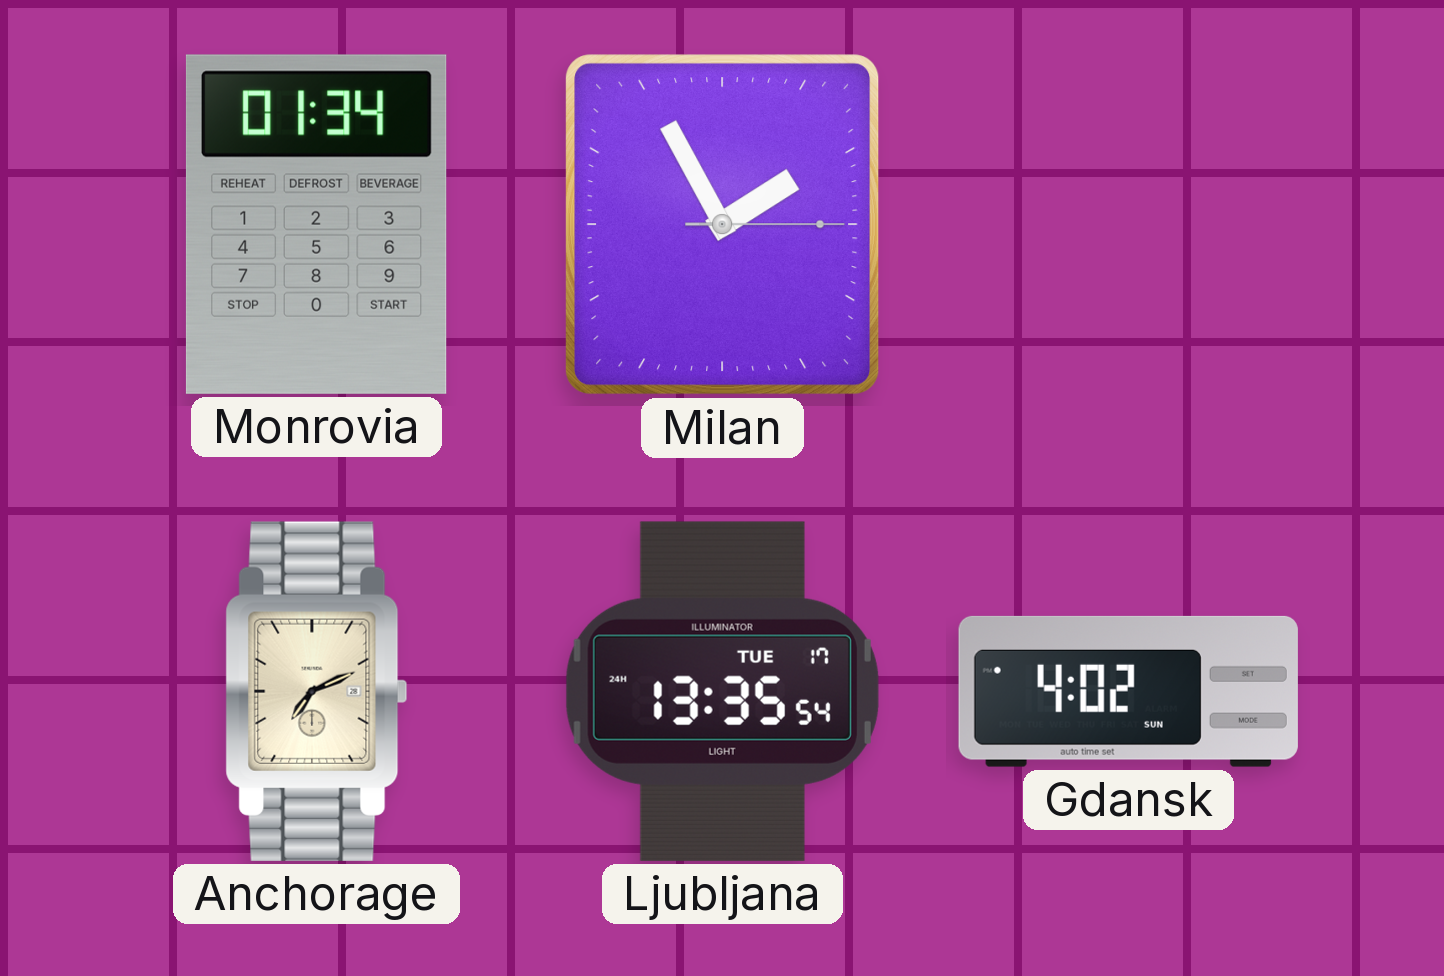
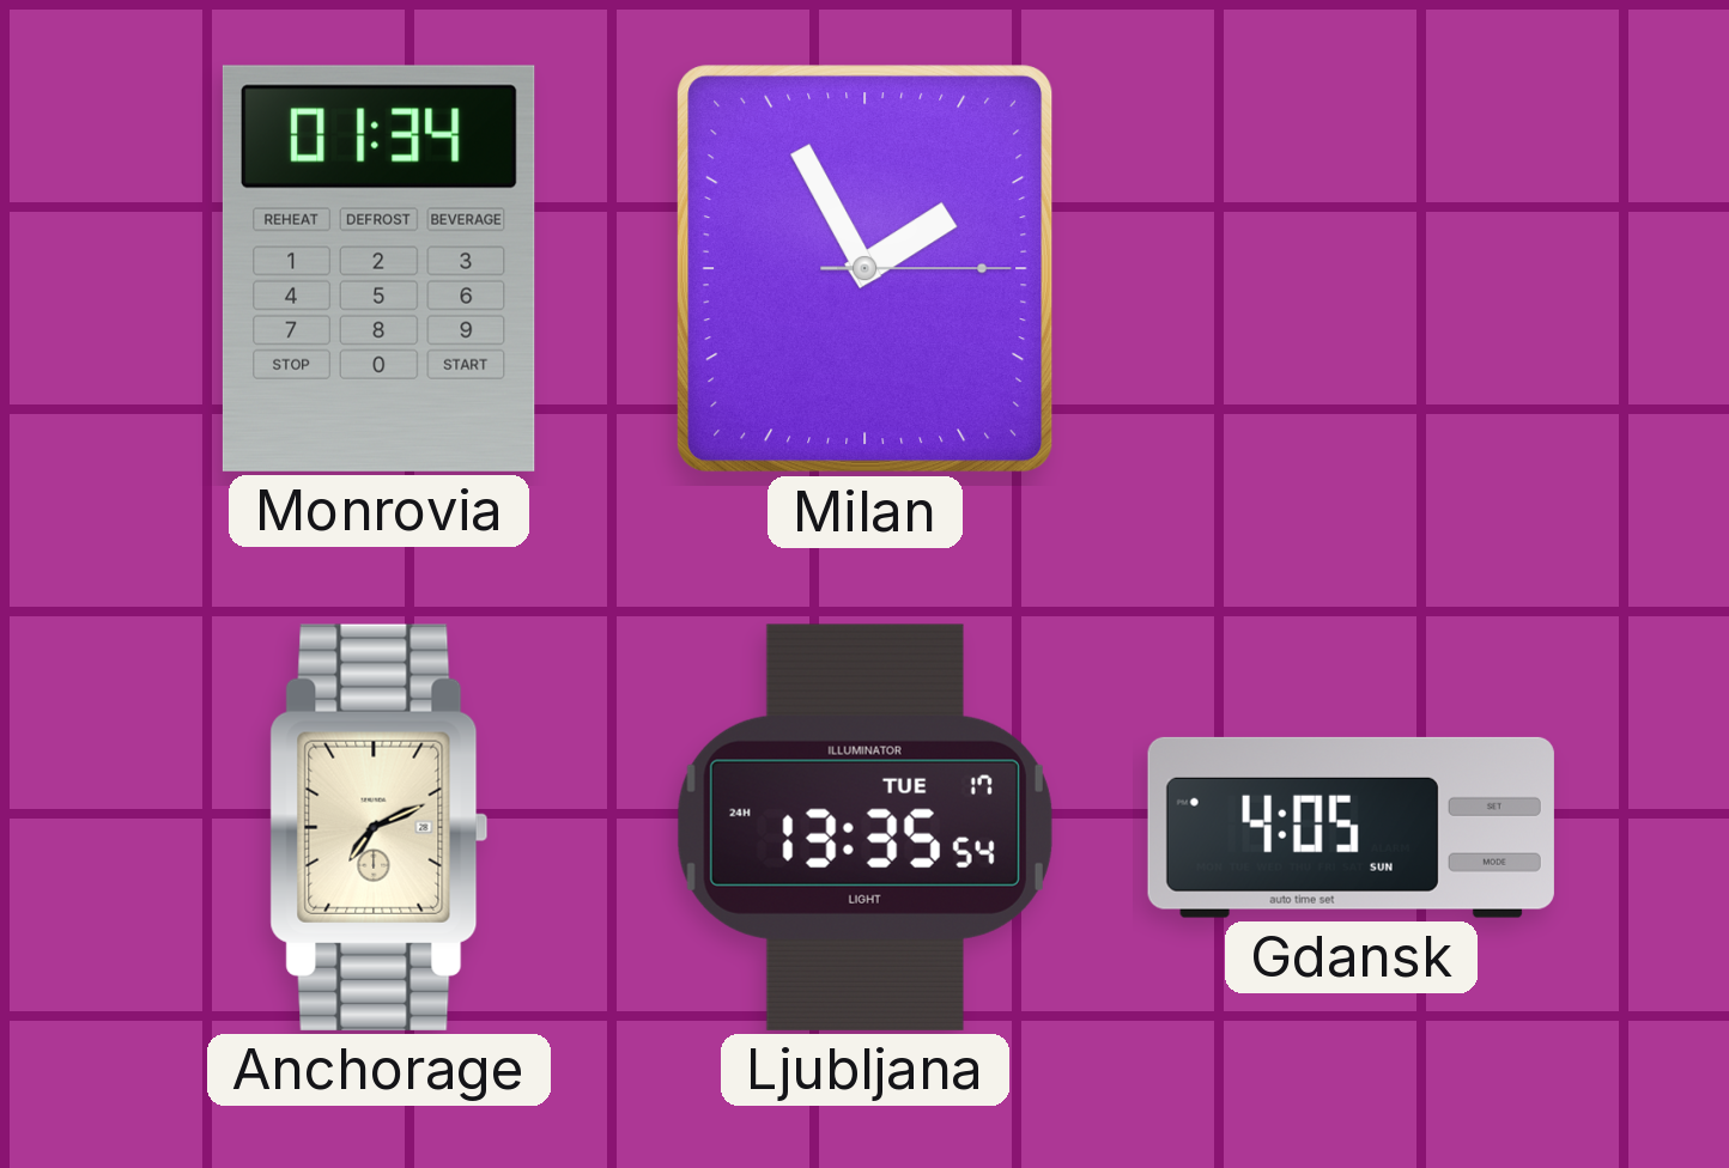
Gdansk: 4:02 -> 4:05 (1351, 827)
